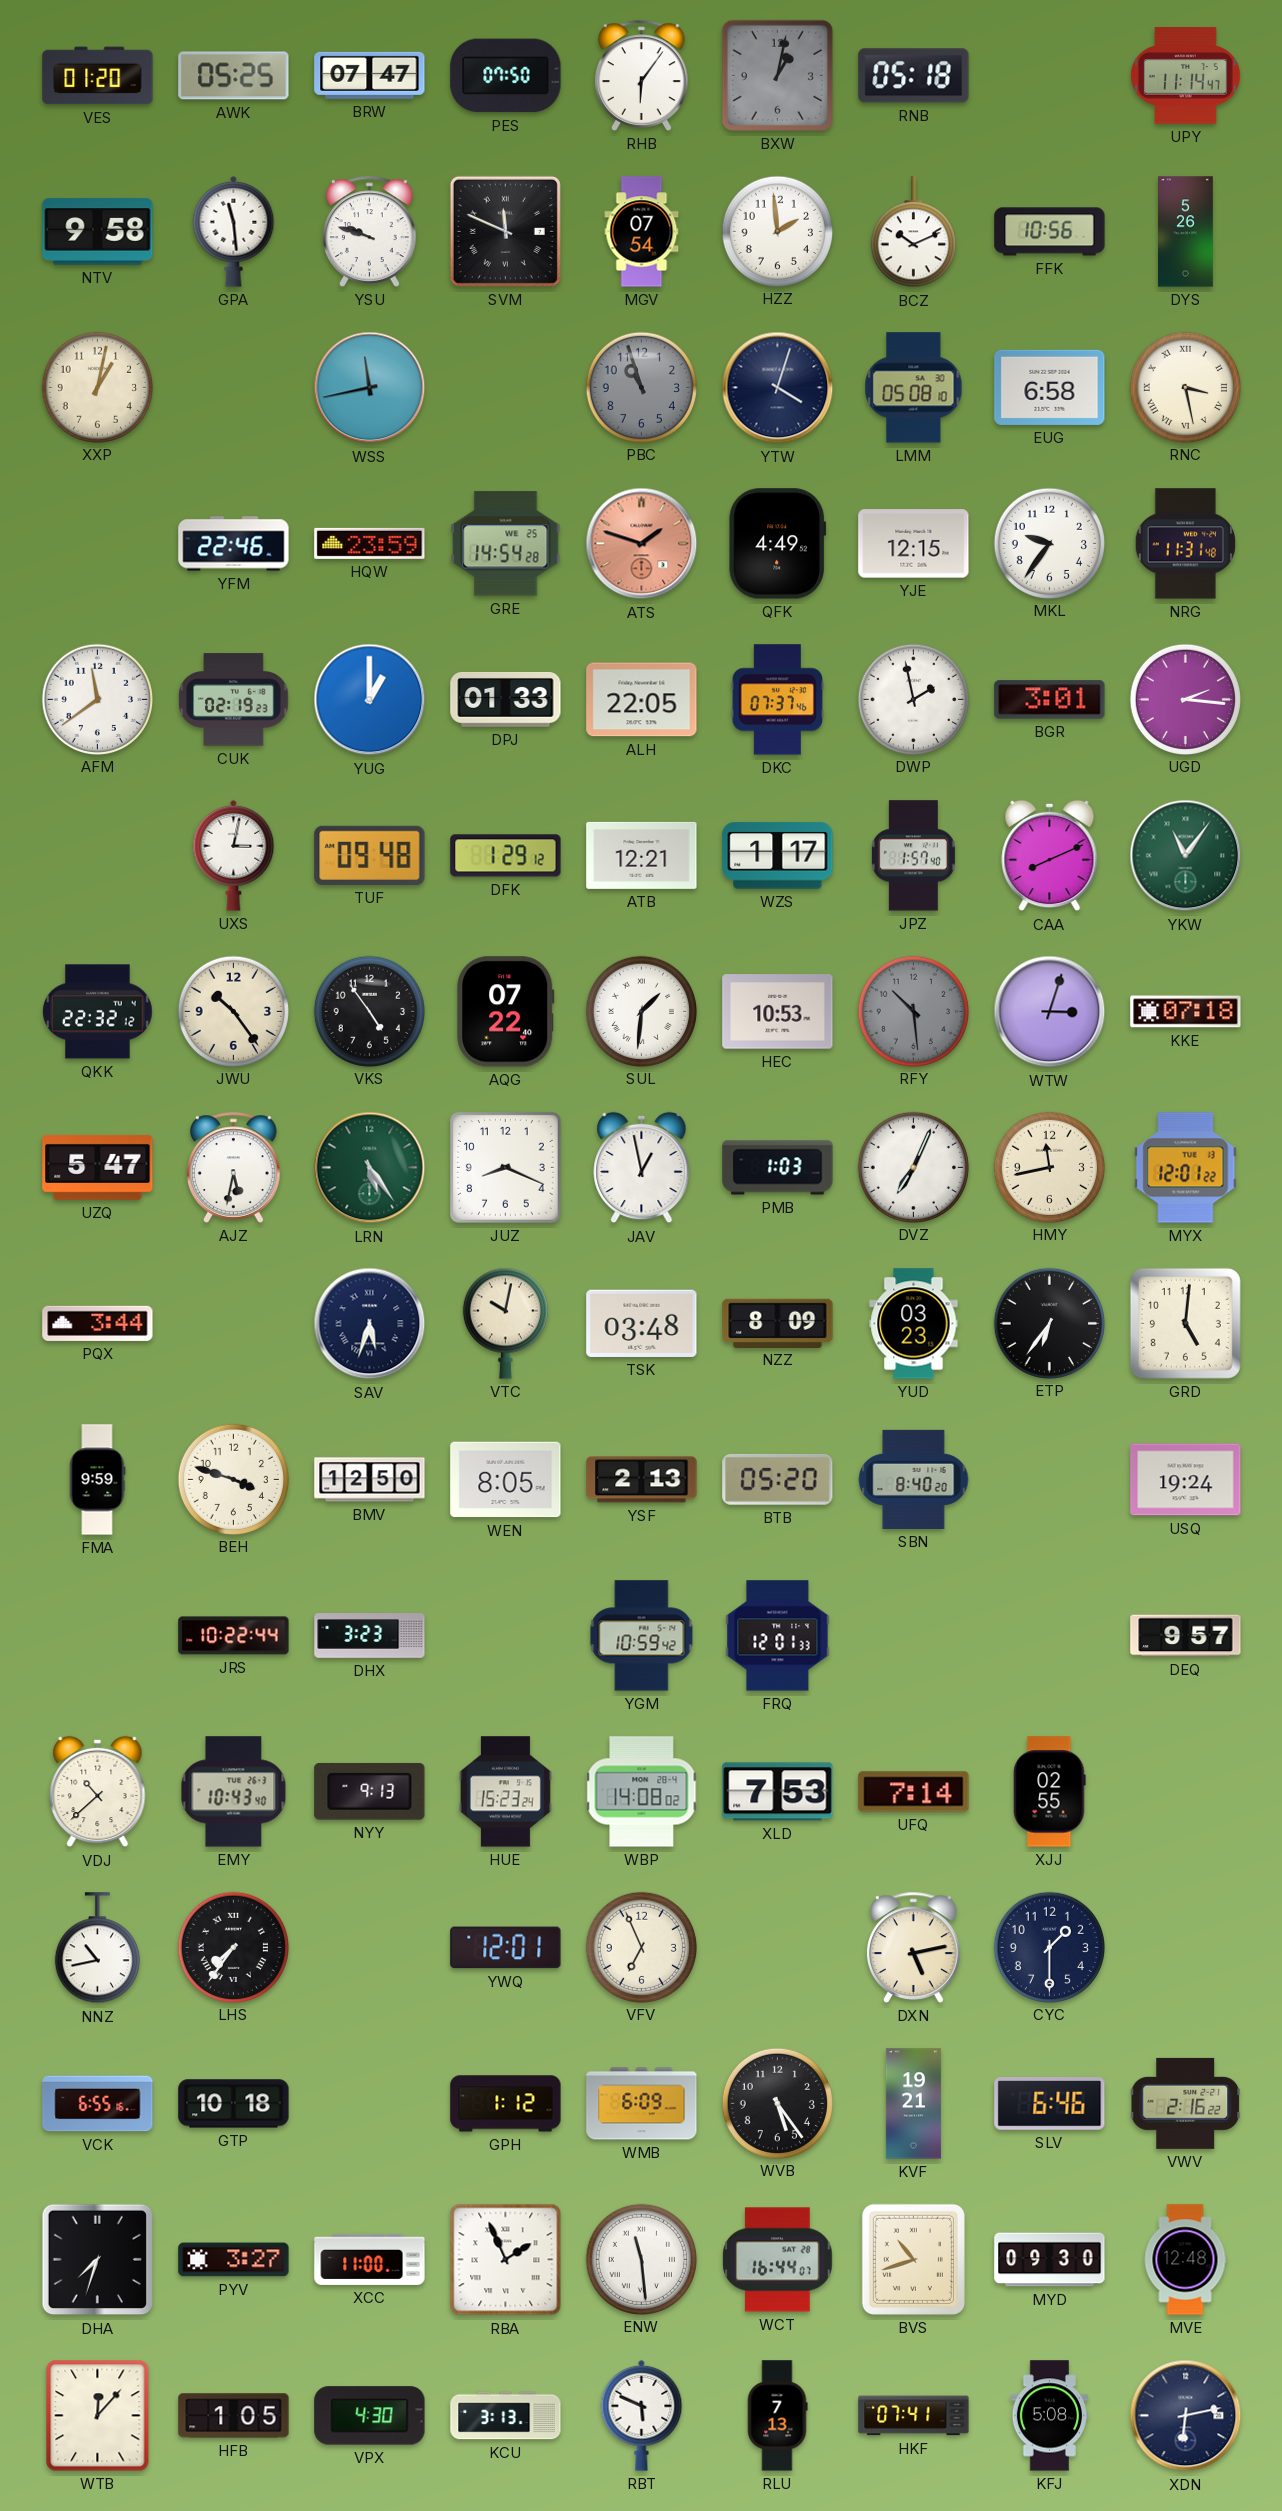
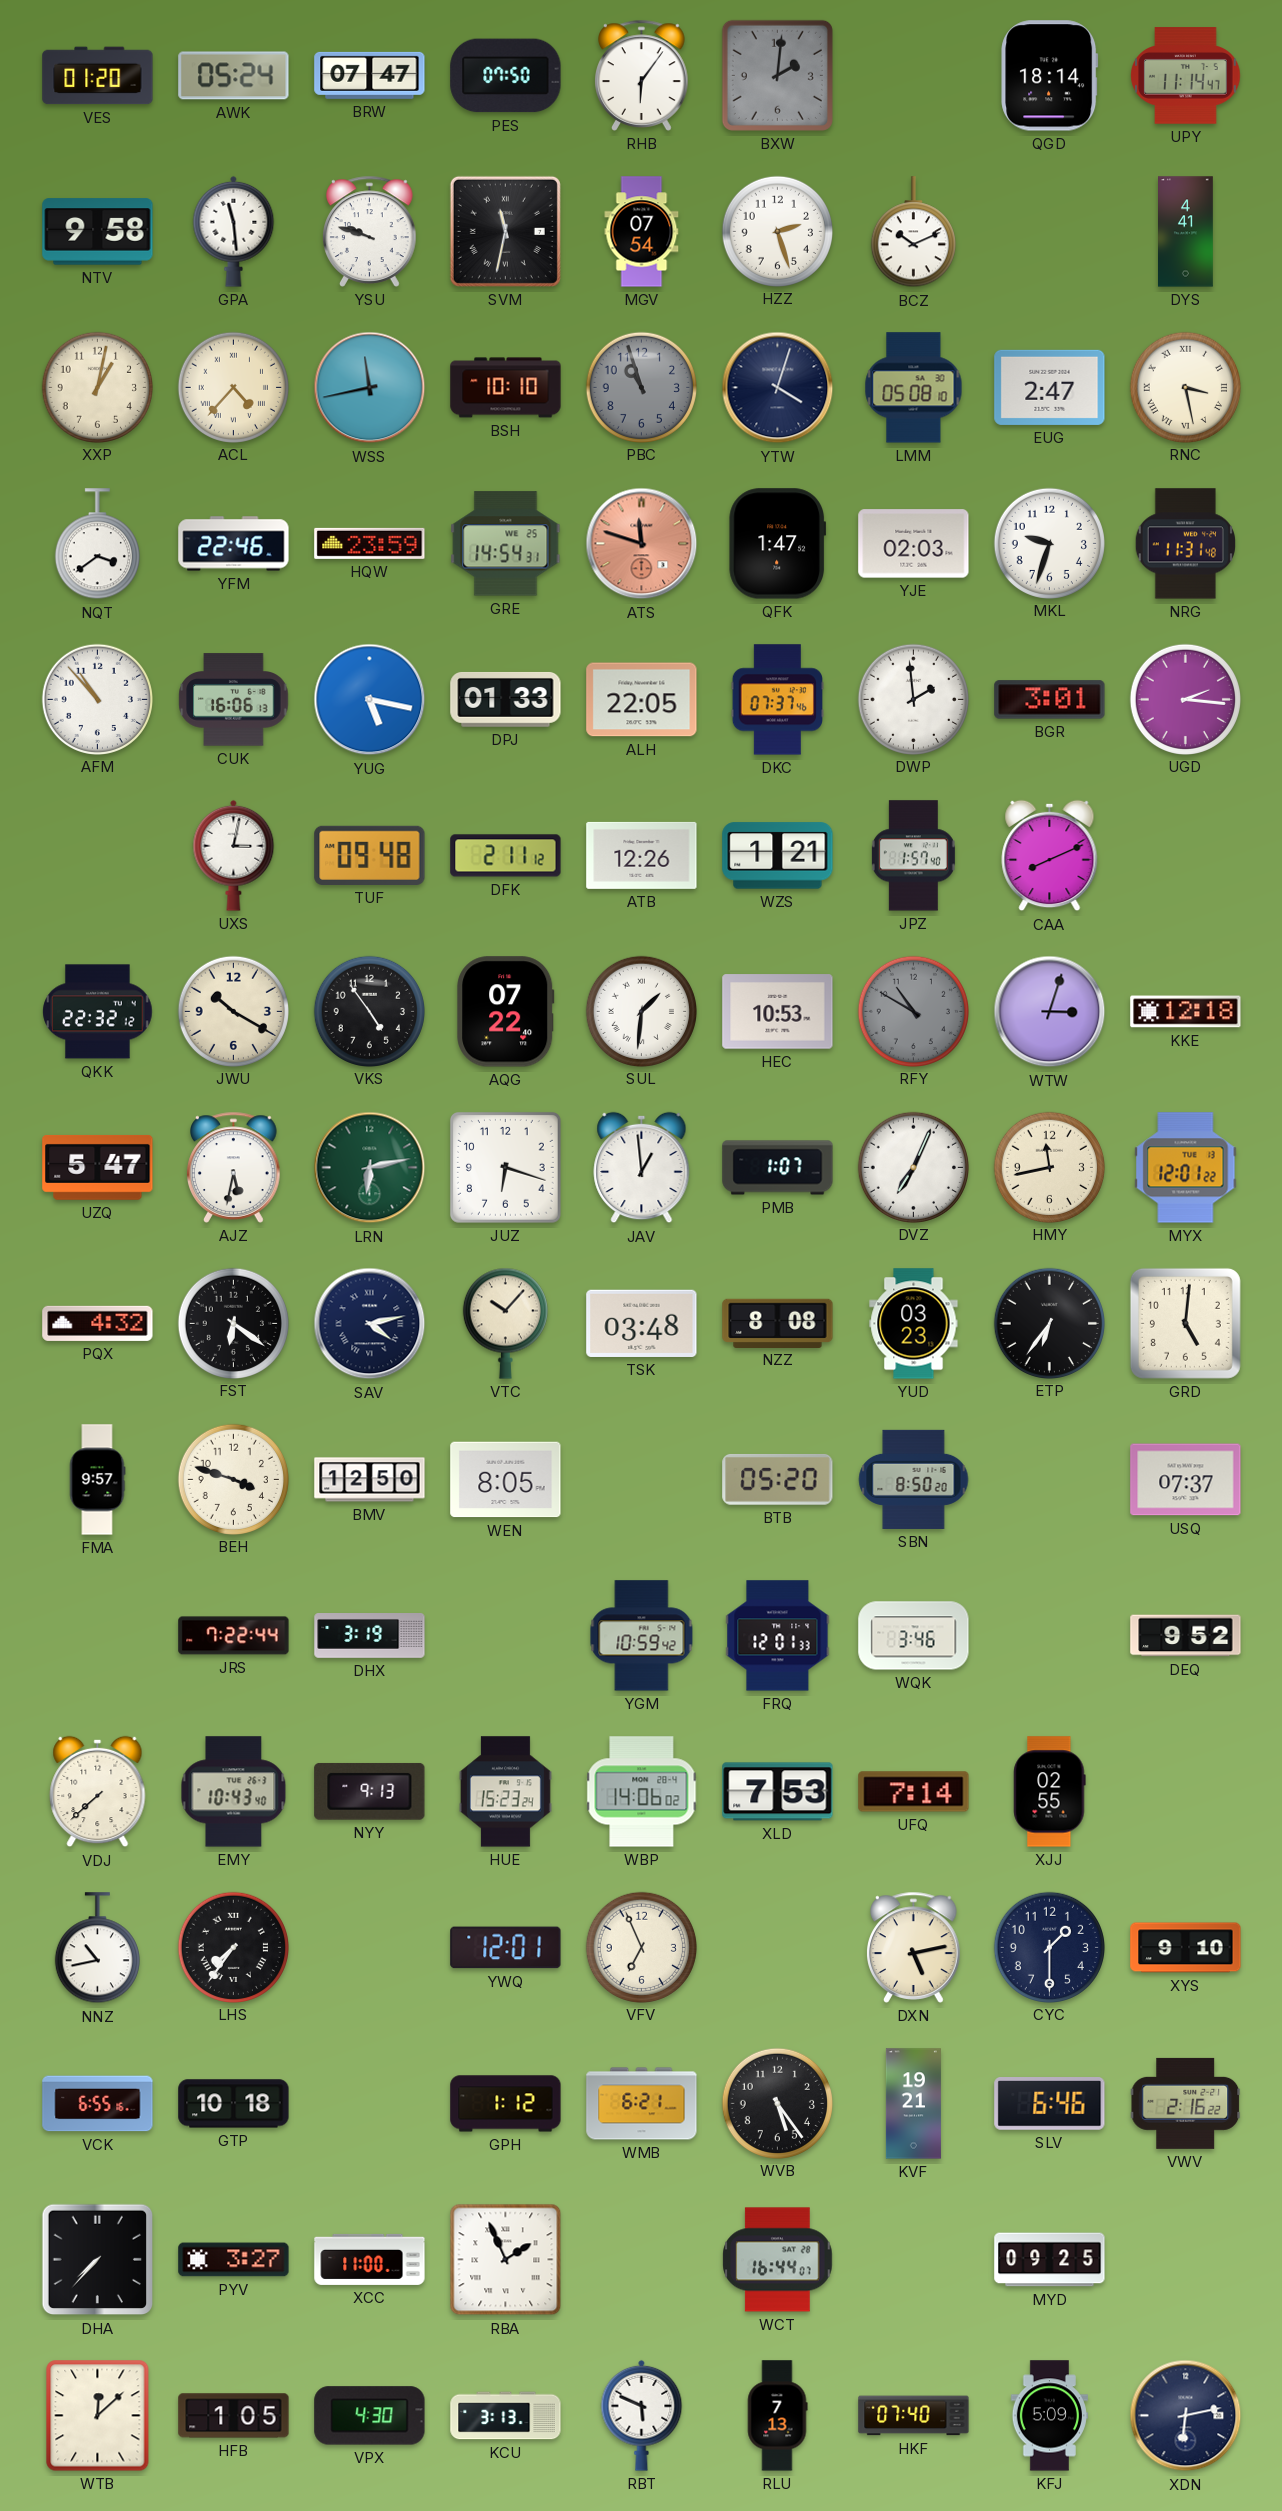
AWK: 05:25 -> 05:24 (234, 76)
BXW: 1:02 -> 2:01 (777, 75)
RNB: 05:18 -> none (914, 76)
QGD: none -> 18:14 (1050, 76)
SVM: 11:49 -> 11:32 (505, 231)
HZZ: 1:59 -> 2:27 (777, 231)
FFK: 10:56 -> none (1050, 232)
DYS: 5:26 -> 4:41 (1186, 232)
ACL: none -> 4:37 (233, 387)
BSH: none -> 10:10 (506, 388)
EUG: 6:58 -> 2:47 (1050, 387)
NQT: none -> 3:39 (97, 544)
GRE: 14:54:28 -> 14:54:31 (506, 544)
ATS: 1:48 -> 11:48 (642, 544)
QFK: 4:49 -> 1:47 (778, 544)
YJE: 12:15 -> 02:03 (914, 544)
MKL: 9:36 -> 9:33 (1049, 543)
AFM: 11:39 -> 10:53 (97, 699)
CUK: 02:19 -> 16:06 (234, 700)
YUG: 1:00 -> 5:17 (370, 700)
DWP: 1:58 -> 1:59 (913, 699)
DFK: 1:29 -> 2:11 (506, 856)
ATB: 12:21 -> 12:26 (642, 855)
WZS: 1:17 -> 1:21 (778, 856)
YKW: 11:06 -> none (1186, 856)
JWU: 10:24 -> 10:20 (233, 1011)
RFY: 10:29 -> 10:50 (913, 1011)
KKE: 07:18 -> 12:18 (1186, 1012)
LRN: 5:24 -> 6:13 (370, 1168)
JUZ: 8:19 -> 6:18 (505, 1167)
JAV: 12:58 -> 12:59 (642, 1168)
PMB: 1:03 -> 1:07 (778, 1168)
PQX: 3:44 -> 4:32 (98, 1323)
FST: none -> 6:21 (233, 1323)
SAV: 5:33 -> 4:13 (370, 1324)
VTC: 10:02 -> 10:07 (505, 1323)
NZZ: 8:09 -> 8:08 (778, 1323)
FMA: 9:59 -> 9:57 (97, 1480)
YSF: 2:13 -> none (642, 1480)
SBN: 8:40 -> 8:50 (914, 1479)
USQ: 19:24 -> 07:37 (1186, 1480)
JRS: 10:22 -> 7:22 (234, 1636)
DHX: 3:23 -> 3:19 (370, 1636)
WQK: none -> 3:46 (914, 1636)
DEQ: 9:57 -> 9:52 (1186, 1636)
VDJ: 10:38 -> 7:38 (98, 1792)
WBP: 14:08 -> 14:06 (642, 1792)
XYS: none -> 9:10 (1186, 1948)
WMB: 6:09 -> 6:21 (642, 2104)
DHA: 7:33 -> 7:37 (98, 2260)
ENW: 11:29 -> none (641, 2259)
BVS: 10:42 -> none (913, 2259)
MYD: 09:30 -> 09:25 (1050, 2260)
MVE: 12:48 -> none (1185, 2260)
WTB: 12:07 -> 12:08 (98, 2416)
HKF: 07:41 -> 07:40 (914, 2416)
KFJ: 5:08 -> 5:09 (1049, 2416)
